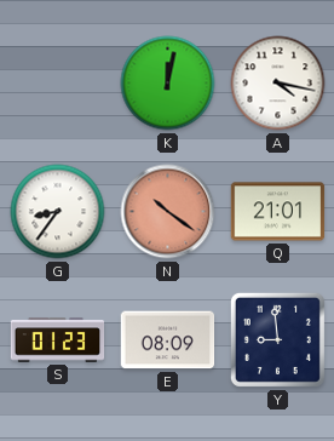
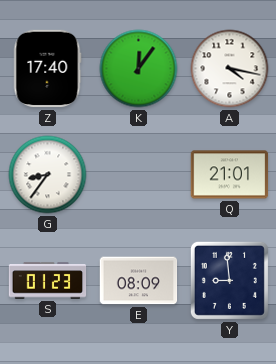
Z: none -> 17:40 (47, 69)
K: 12:02 -> 12:06 (139, 69)
N: 10:21 -> none (168, 212)
